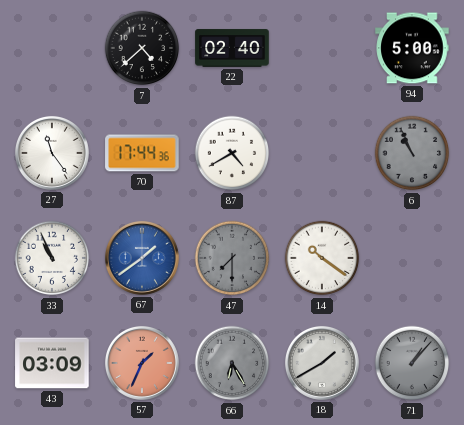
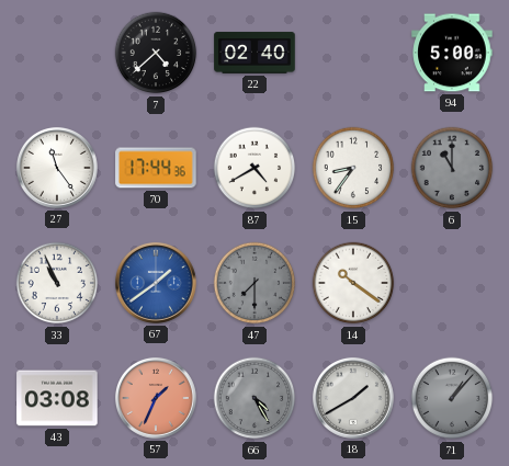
15: none -> 8:36 (353, 168)
6: 10:56 -> 11:00 (452, 168)
43: 03:09 -> 03:08 (57, 398)
66: 6:25 -> 4:25 (255, 398)
